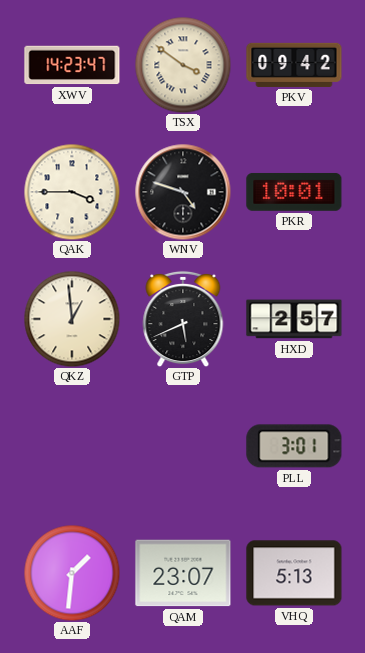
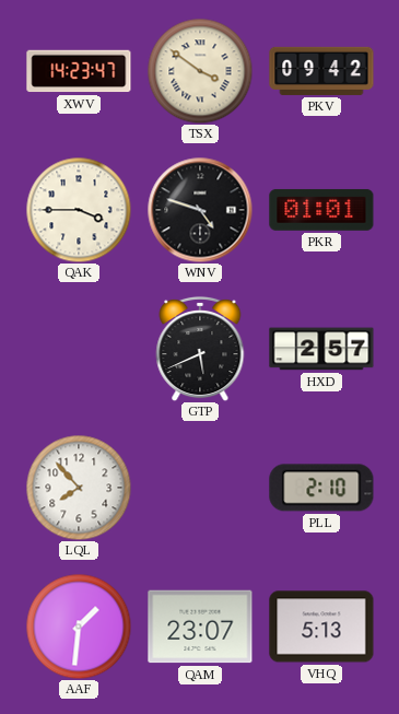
PKR: 10:01 -> 01:01 (321, 210)
QKZ: 12:59 -> none (72, 319)
LQL: none -> 7:53 (79, 488)
PLL: 3:01 -> 2:10 (321, 488)
